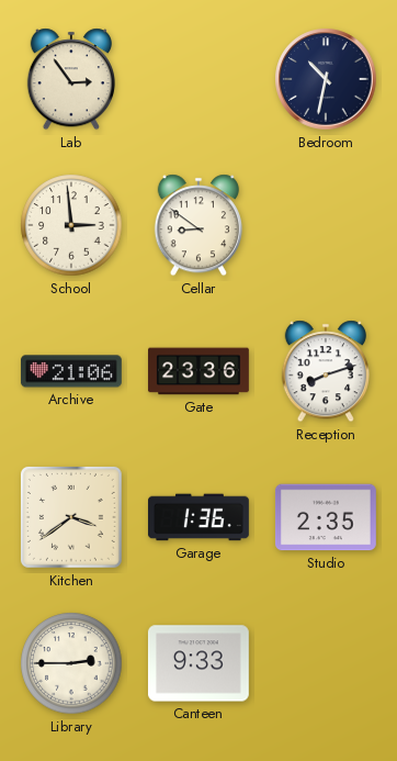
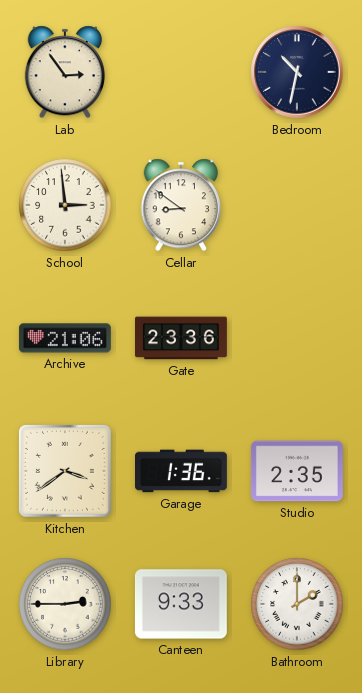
Reception: 8:12 -> none (326, 371)
Bathroom: none -> 2:00 (297, 604)
